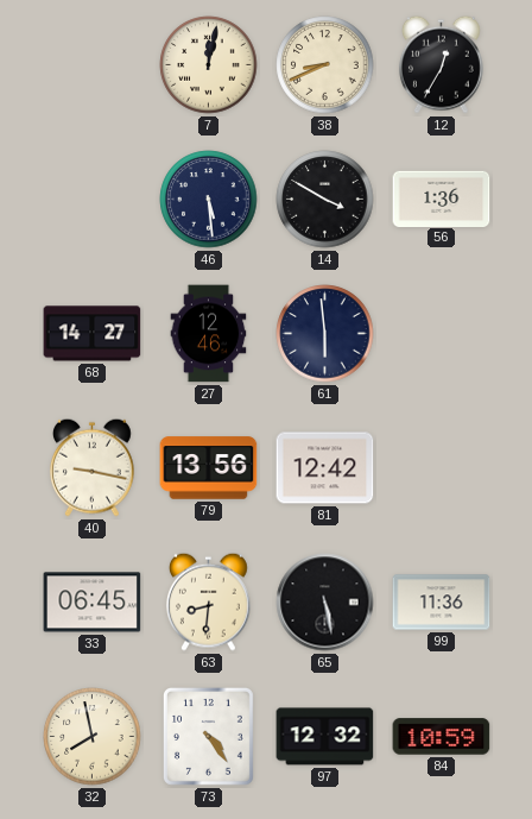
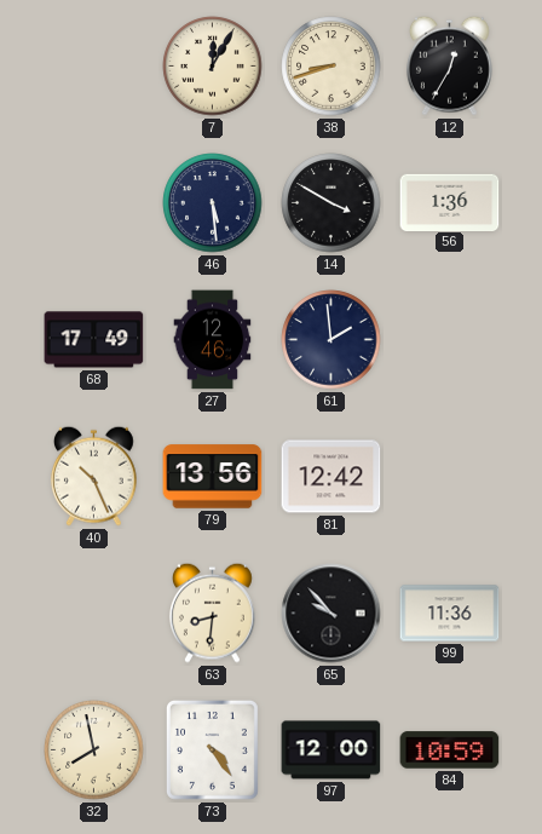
7: 12:02 -> 12:05 (213, 67)
38: 8:41 -> 8:42 (331, 67)
68: 14:27 -> 17:49 (94, 340)
61: 5:59 -> 1:59 (331, 340)
40: 9:17 -> 10:26 (93, 476)
33: 06:45 -> none (93, 603)
65: 5:28 -> 9:53 (331, 614)
97: 12:32 -> 12:00 (331, 750)
